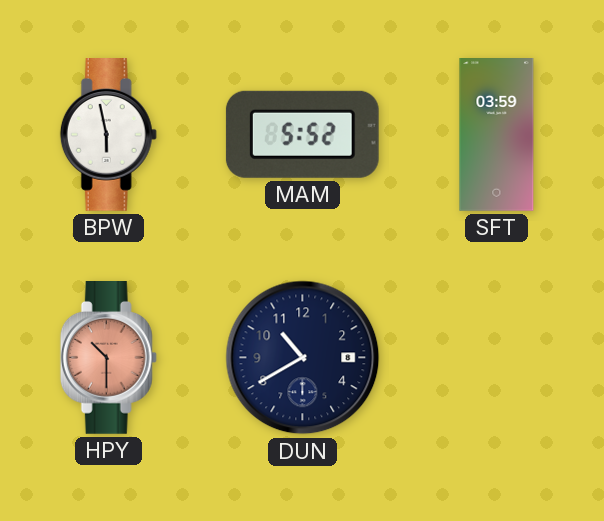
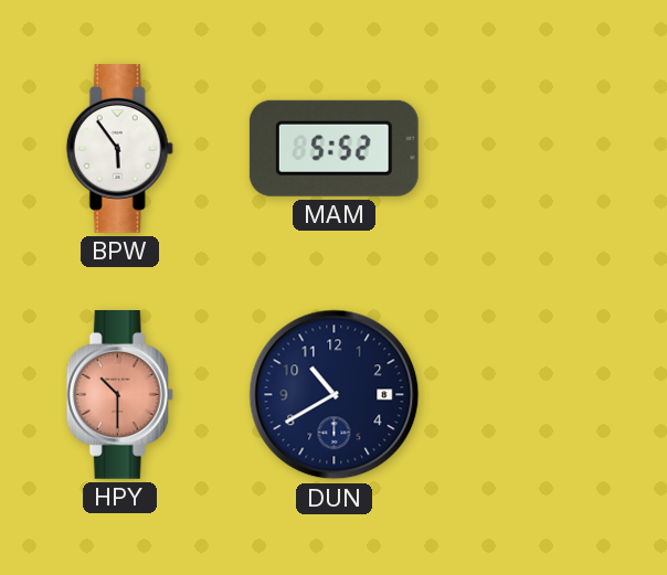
BPW: 5:58 -> 5:54 (119, 149)
SFT: 03:59 -> none (497, 135)
